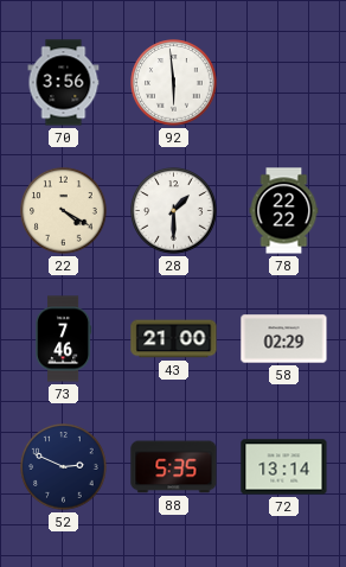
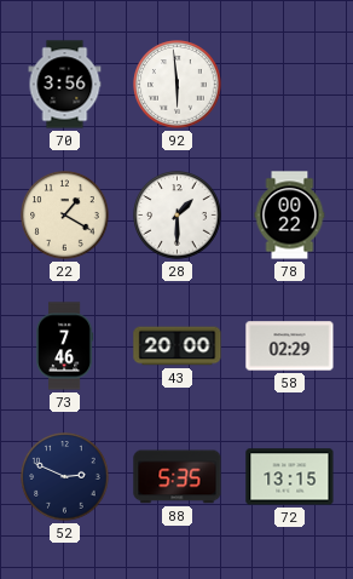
22: 4:20 -> 1:20 (65, 216)
78: 22:22 -> 00:22 (290, 216)
43: 21:00 -> 20:00 (178, 346)
72: 13:14 -> 13:15 (290, 477)
